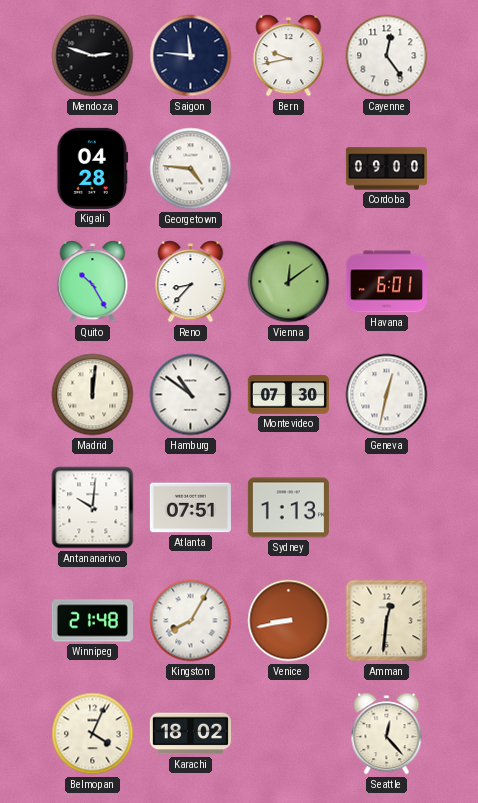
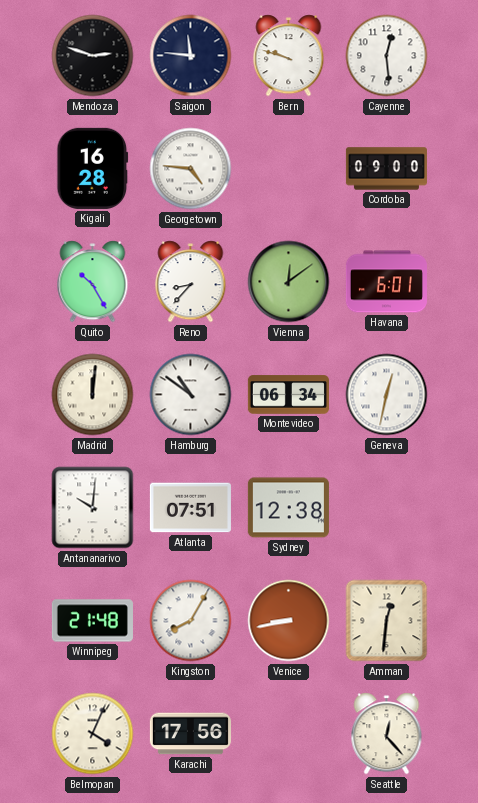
Bern: 9:43 -> 9:48 (289, 56)
Cayenne: 12:24 -> 12:29 (387, 56)
Kigali: 04:28 -> 16:28 (93, 168)
Montevideo: 07:30 -> 06:34 (288, 395)
Sydney: 1:13 -> 12:38 (288, 508)
Karachi: 18:02 -> 17:56 (190, 734)
